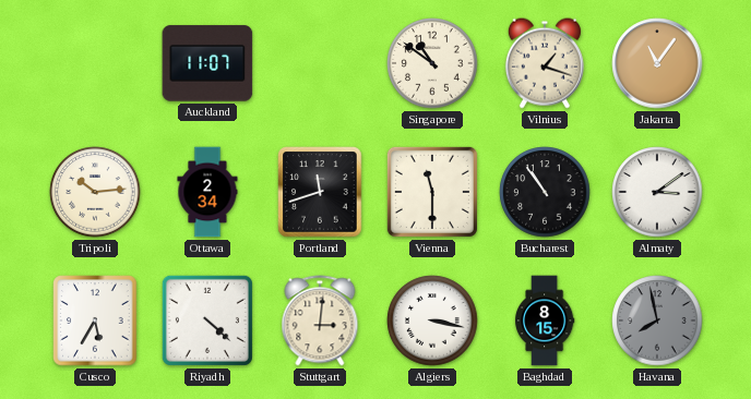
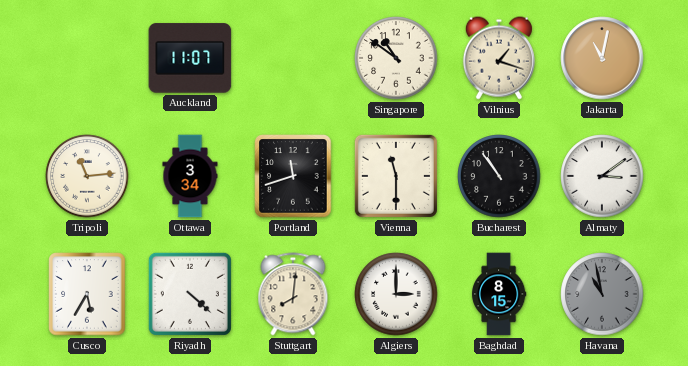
Jakarta: 11:06 -> 11:02 (602, 58)
Tripoli: 10:14 -> 11:14 (87, 176)
Ottawa: 2:34 -> 3:34 (190, 176)
Stuttgart: 3:01 -> 8:01 (293, 294)
Algiers: 3:17 -> 3:00 (396, 294)
Havana: 7:58 -> 10:58 (602, 294)
